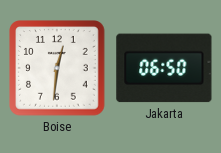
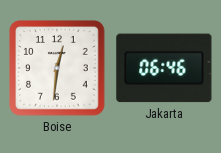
Jakarta: 06:50 -> 06:46 (164, 68)
